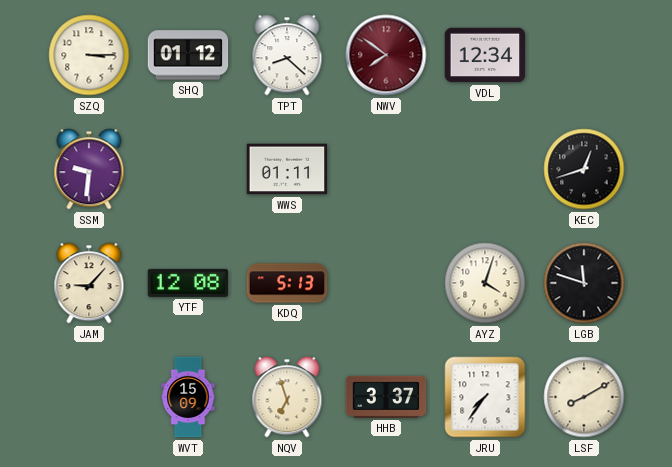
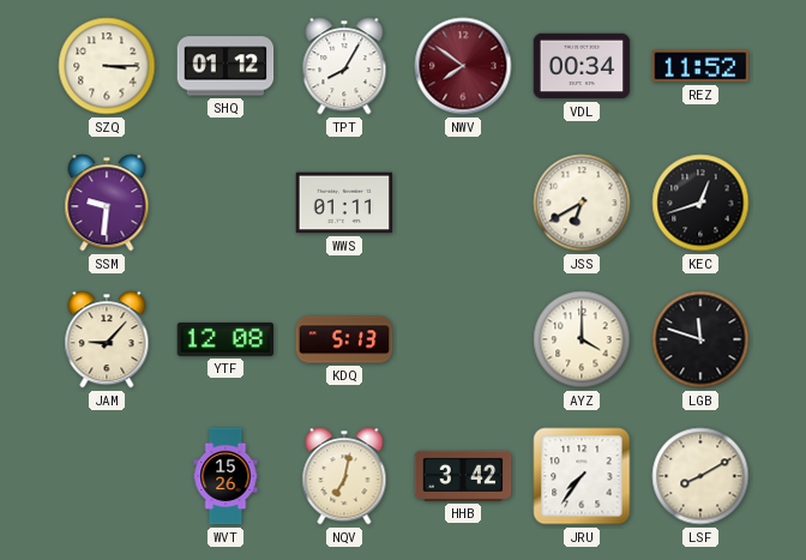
TPT: 8:22 -> 8:05 (344, 66)
VDL: 12:34 -> 00:34 (582, 66)
REZ: none -> 11:52 (700, 66)
JSS: none -> 6:40 (582, 203)
AYZ: 4:03 -> 4:00 (582, 339)
WVT: 15:09 -> 15:26 (225, 476)
NQV: 6:57 -> 7:02 (344, 476)
HHB: 3:37 -> 3:42 (463, 476)
